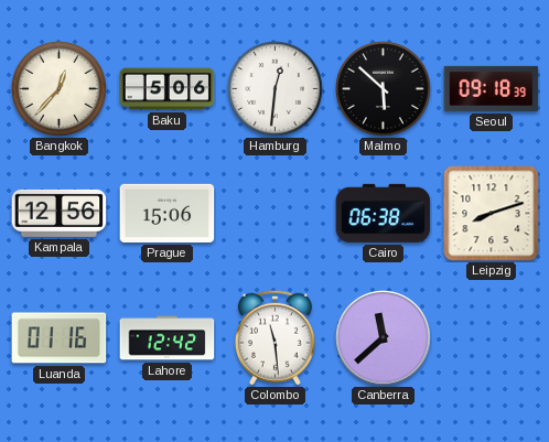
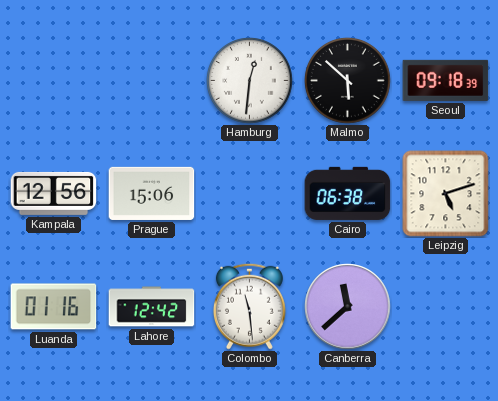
Bangkok: 12:37 -> none (60, 89)
Baku: 5:06 -> none (168, 89)
Leipzig: 8:12 -> 5:12 (446, 194)
